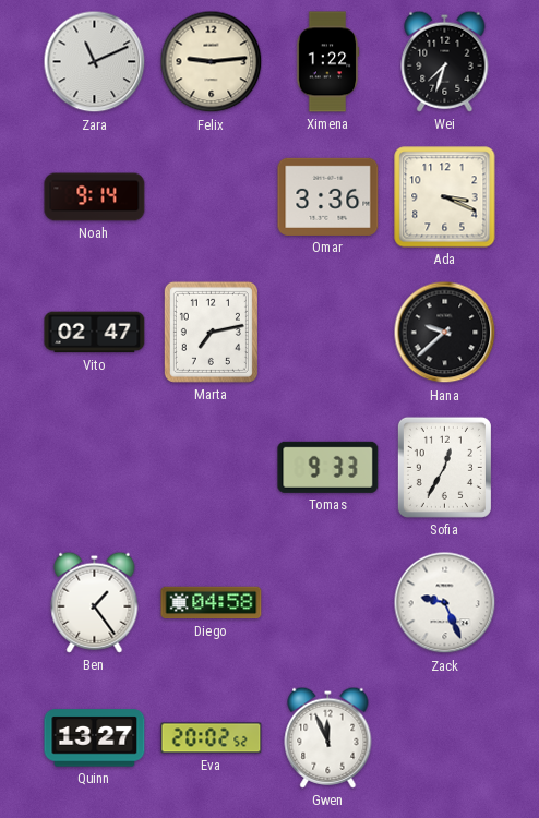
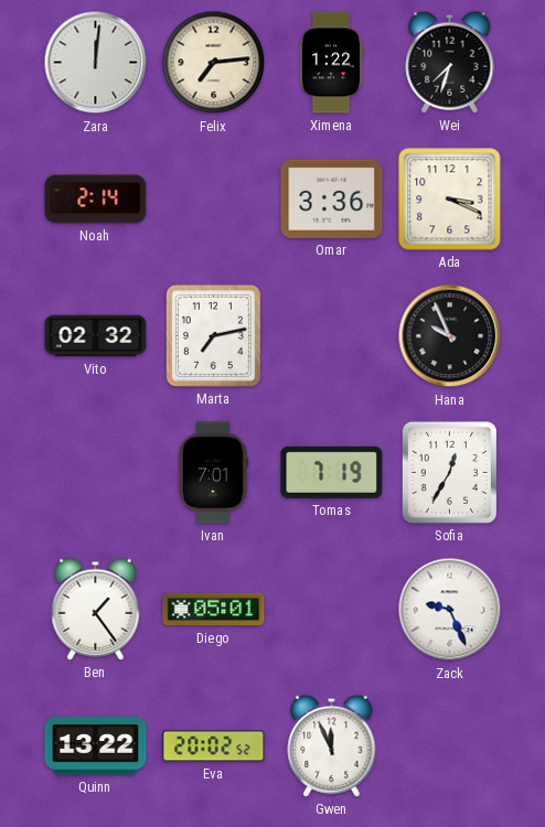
Zara: 11:11 -> 12:01 (96, 63)
Felix: 9:14 -> 7:14 (214, 63)
Noah: 9:14 -> 2:14 (96, 200)
Vito: 02:47 -> 02:32 (96, 336)
Hana: 9:38 -> 9:56 (450, 336)
Ivan: none -> 7:01 (213, 473)
Tomas: 9:33 -> 7:19 (332, 472)
Diego: 04:58 -> 05:01 (214, 610)
Quinn: 13:27 -> 13:22 (96, 747)
